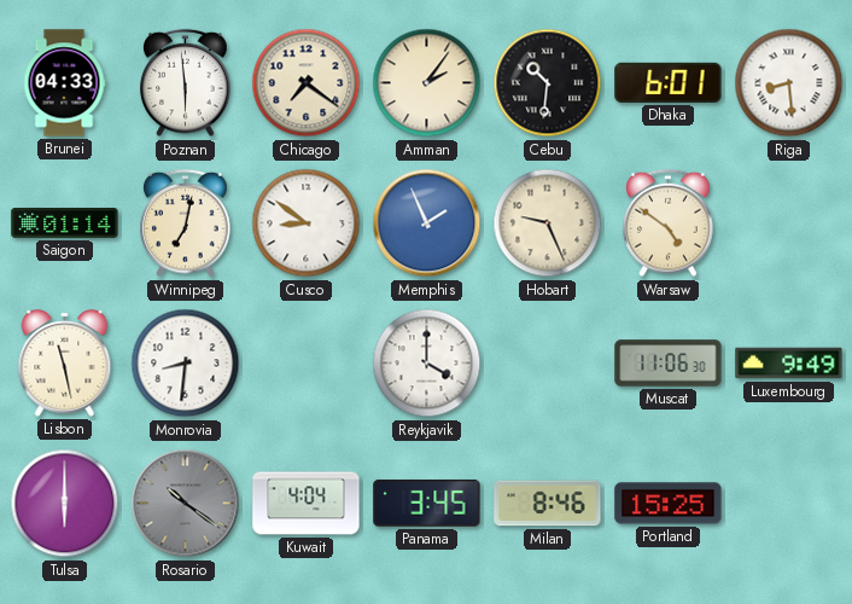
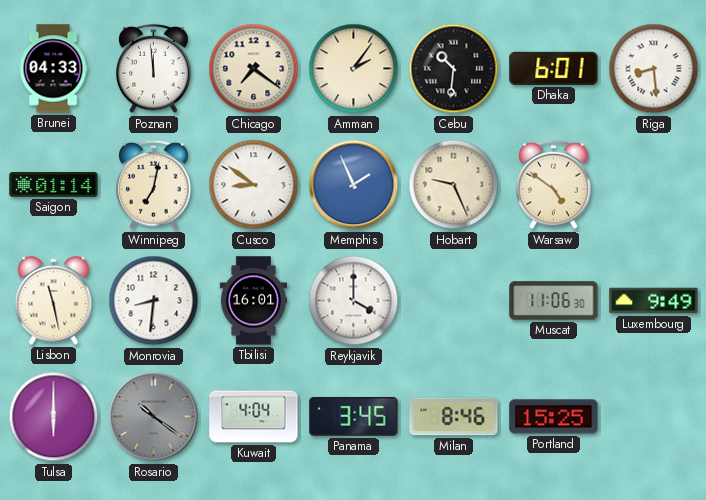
Poznan: 5:59 -> 11:59 (154, 69)
Tbilisi: none -> 16:01 (254, 301)
